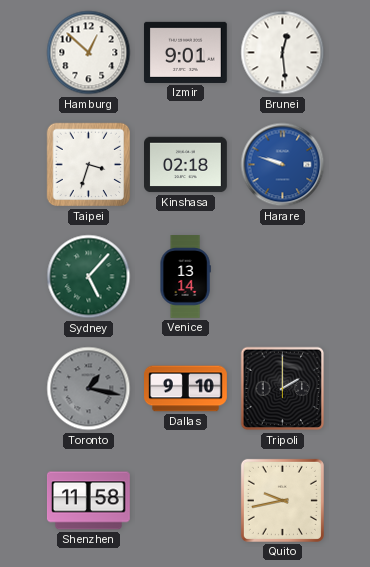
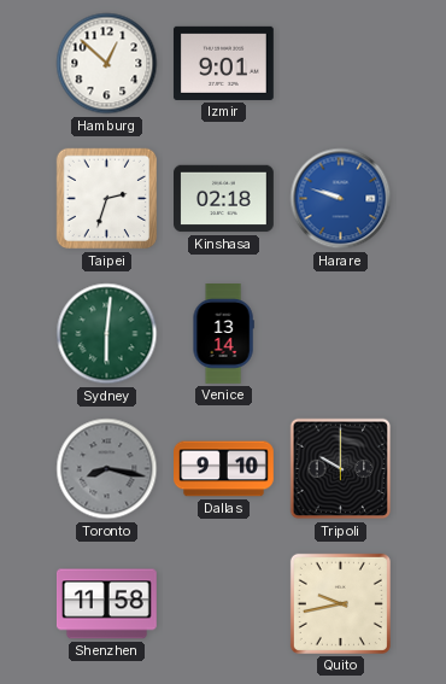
Brunei: 12:29 -> none (283, 53)
Taipei: 3:33 -> 2:33 (107, 199)
Sydney: 5:07 -> 6:01 (107, 334)
Toronto: 1:17 -> 8:17 (107, 469)
Tripoli: 2:00 -> 10:00 (341, 469)
